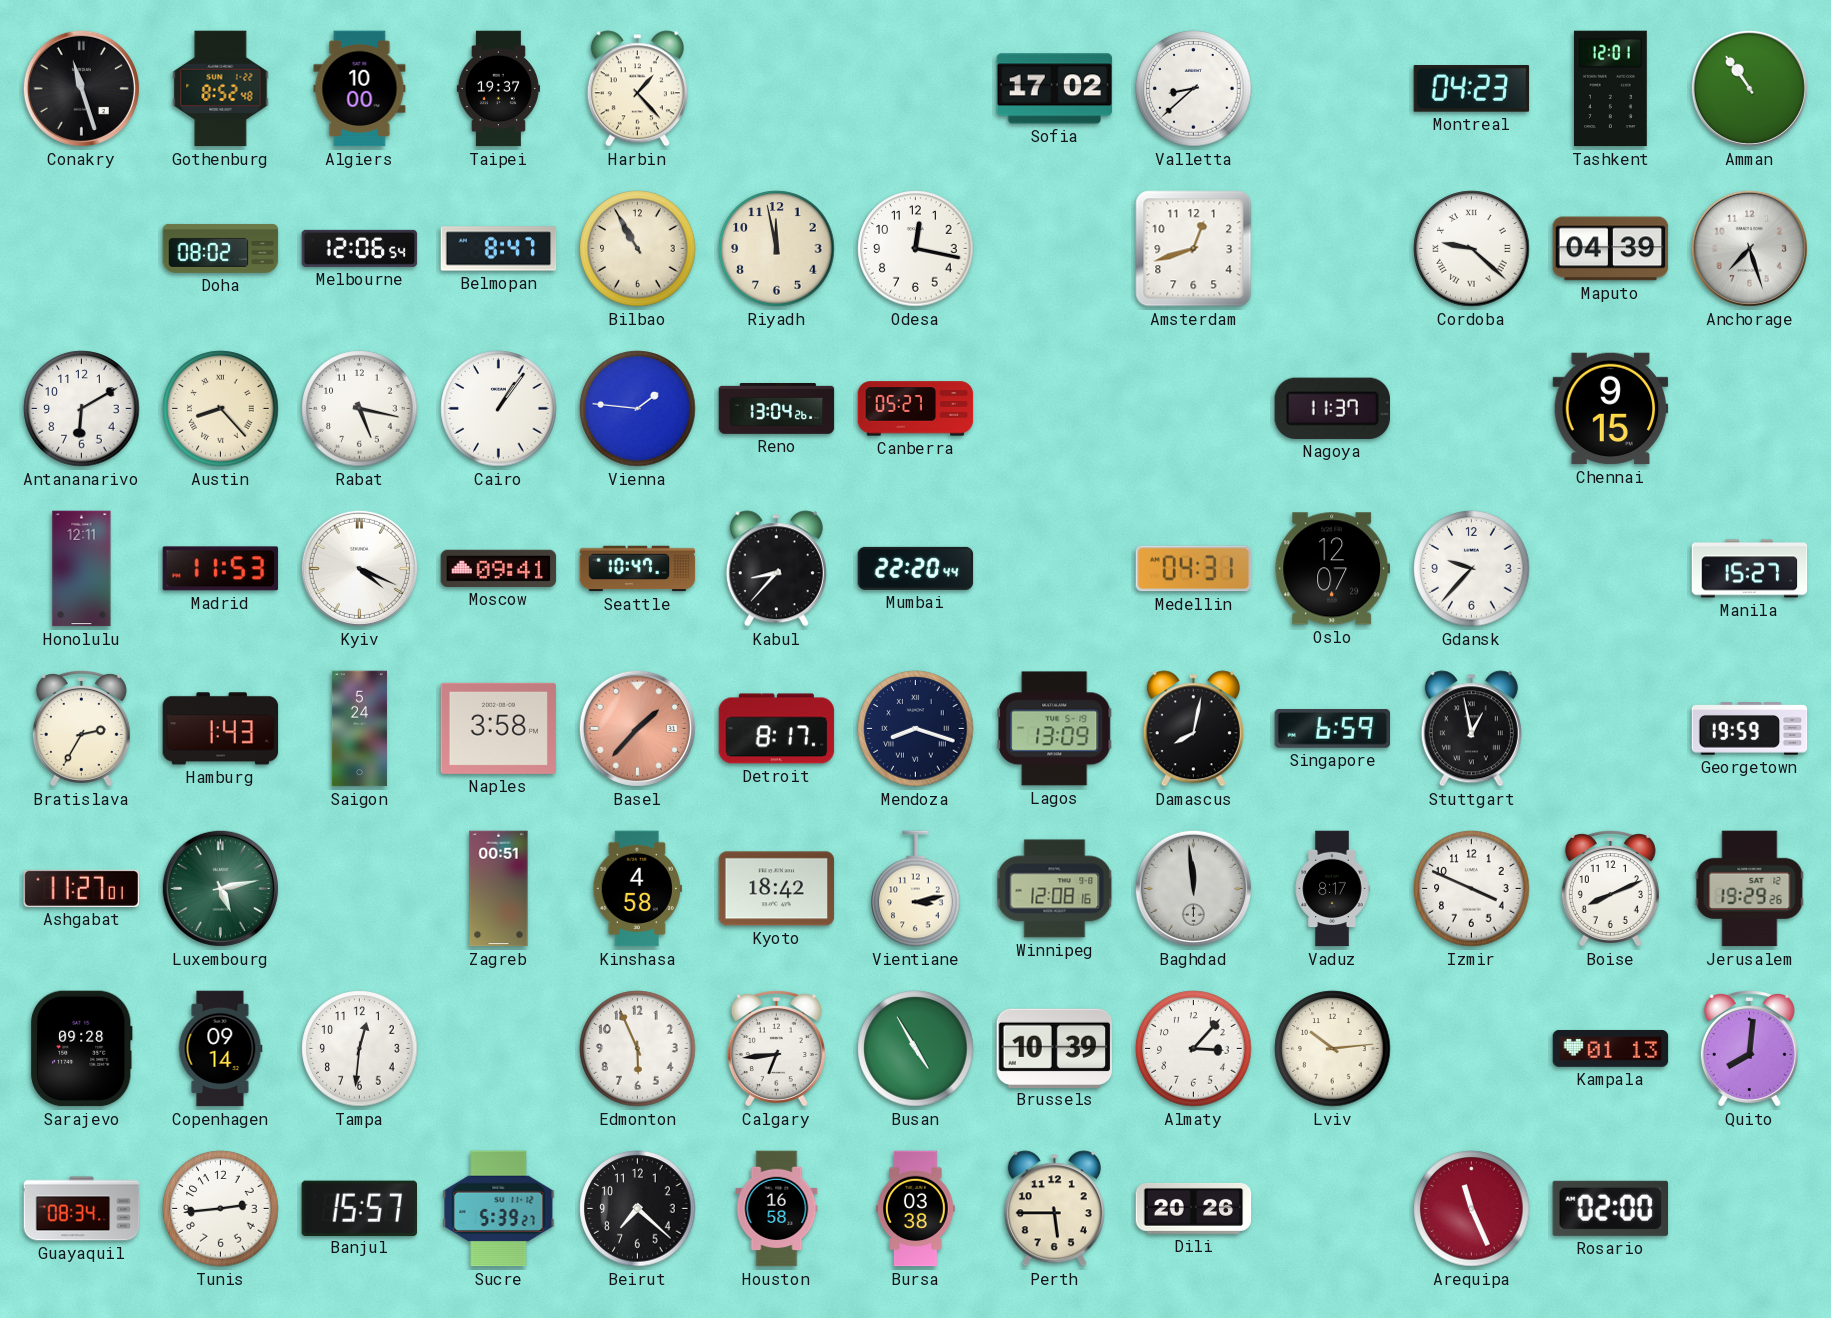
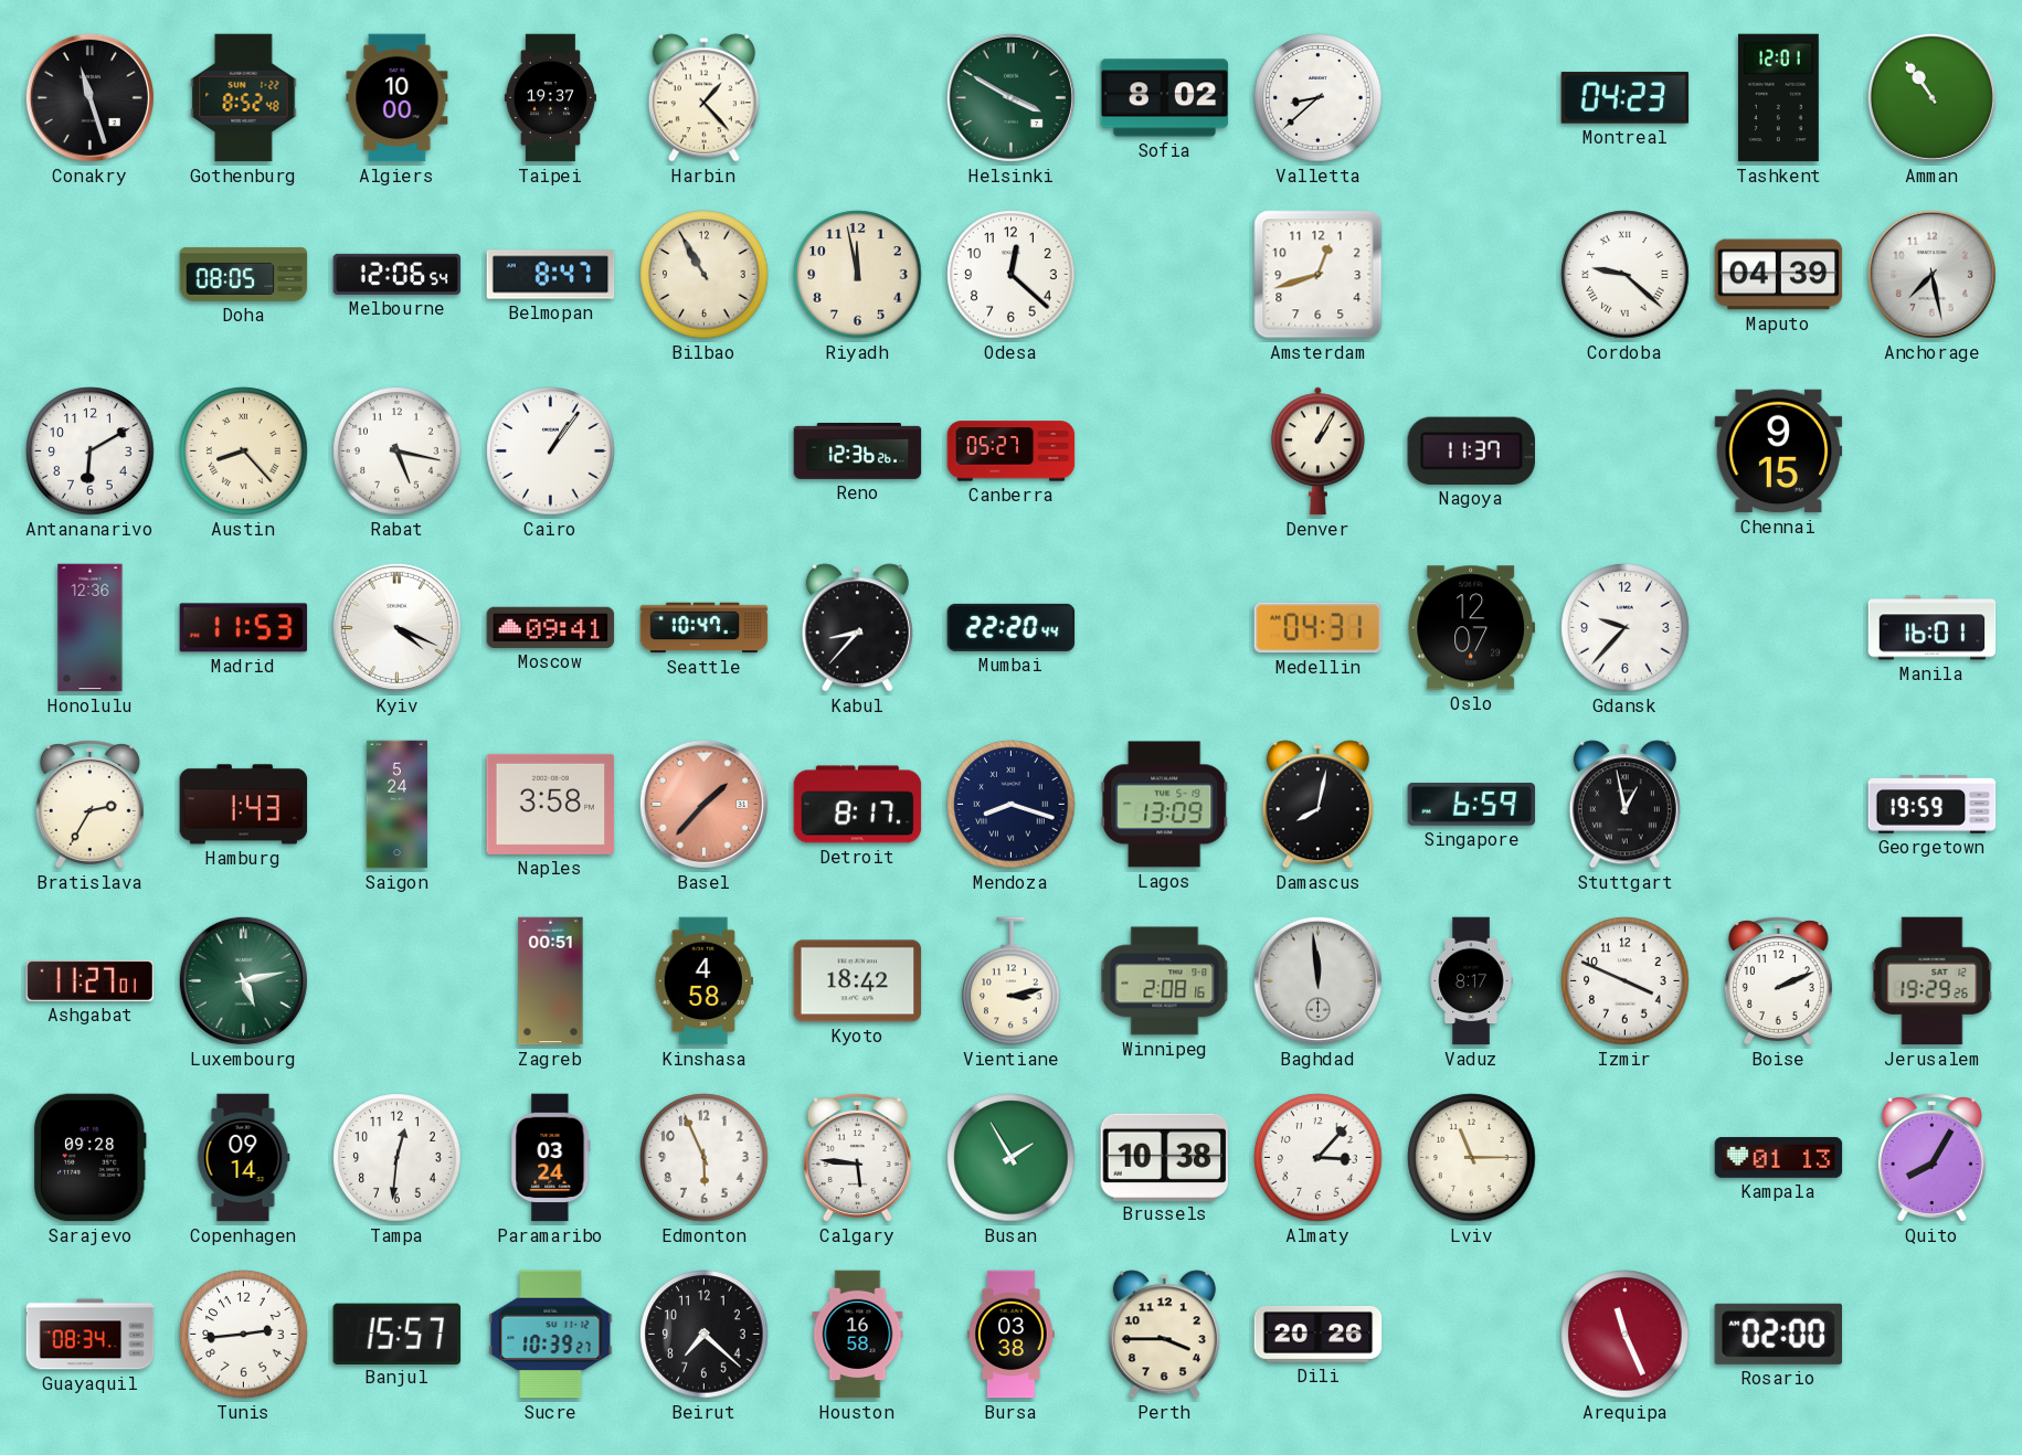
Helsinki: none -> 3:50 (1010, 97)
Sofia: 17:02 -> 8:02 (1165, 98)
Doha: 08:02 -> 08:05 (244, 274)
Odesa: 12:17 -> 12:22 (1012, 275)
Anchorage: 7:27 -> 7:28 (1931, 274)
Vienna: 1:46 -> none (638, 409)
Reno: 13:04 -> 12:36 (858, 452)
Denver: none -> 1:05 (1317, 452)
Honolulu: 12:11 -> 12:36 (91, 628)
Manila: 15:27 -> 16:01 (1933, 628)
Winnipeg: 12:08 -> 2:08 (1165, 981)
Boise: 8:11 -> 2:11 (1778, 981)
Paramaribo: none -> 03:24 (551, 1158)
Calgary: 6:44 -> 5:46 (857, 1158)
Busan: 4:55 -> 1:55 (1012, 1158)
Brussels: 10:39 -> 10:38 (1165, 1157)
Lviv: 10:14 -> 11:15 (1472, 1158)
Quito: 8:01 -> 8:05 (1931, 1158)
Sucre: 5:39 -> 10:39 (551, 1335)
Perth: 5:45 -> 3:45 (1164, 1335)
